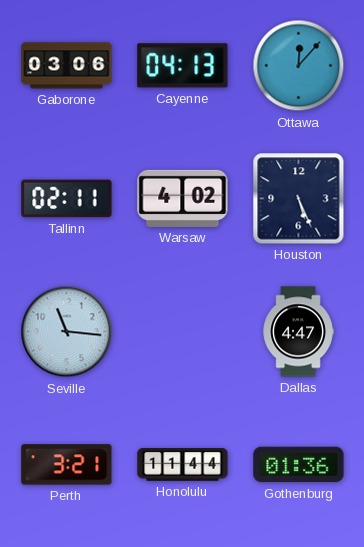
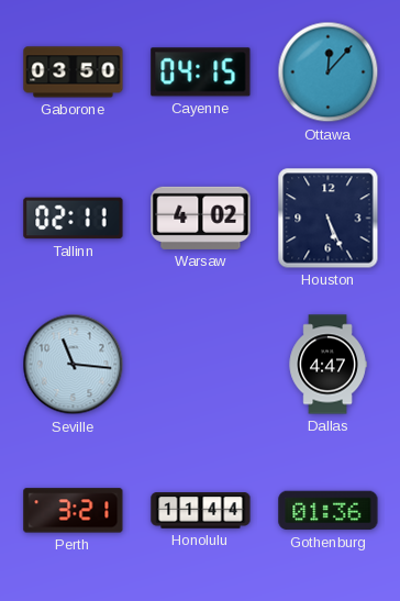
Gaborone: 03:06 -> 03:50 (74, 73)
Cayenne: 04:13 -> 04:15 (201, 73)
